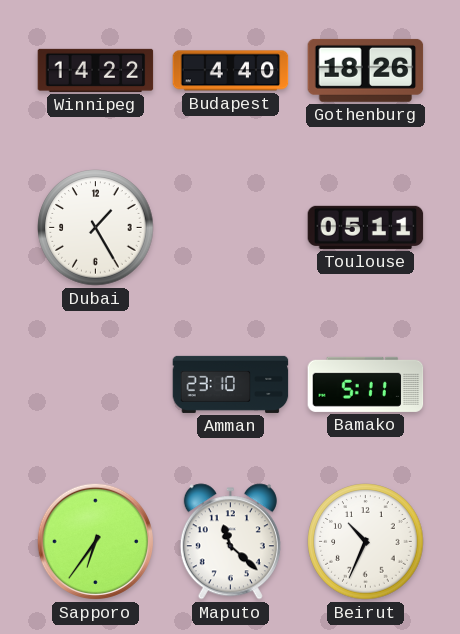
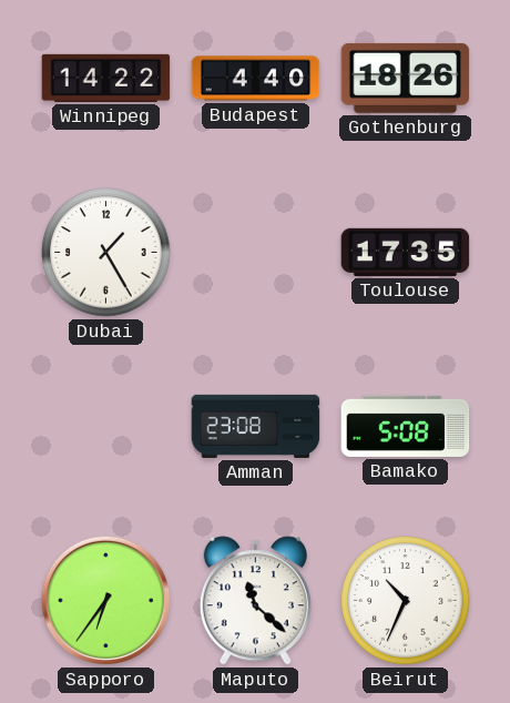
Toulouse: 05:11 -> 17:35 (406, 252)
Amman: 23:10 -> 23:08 (256, 426)
Bamako: 5:11 -> 5:08 (406, 426)
